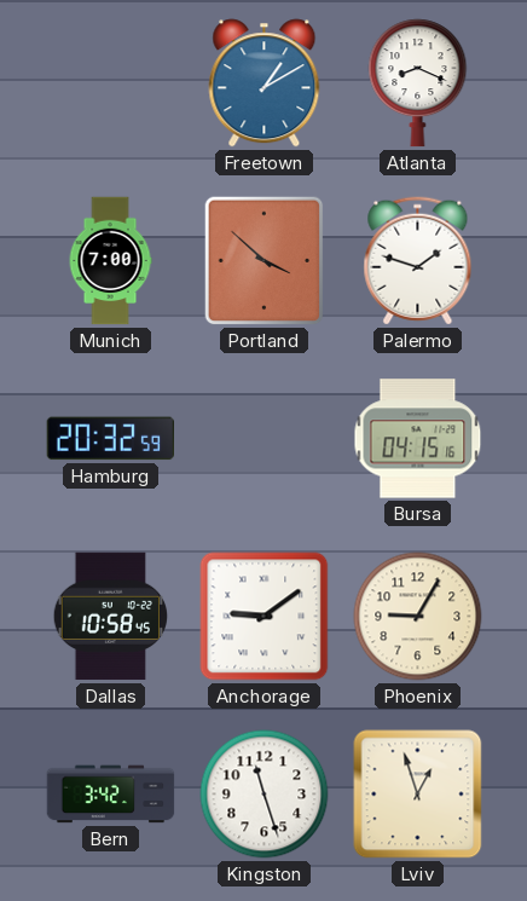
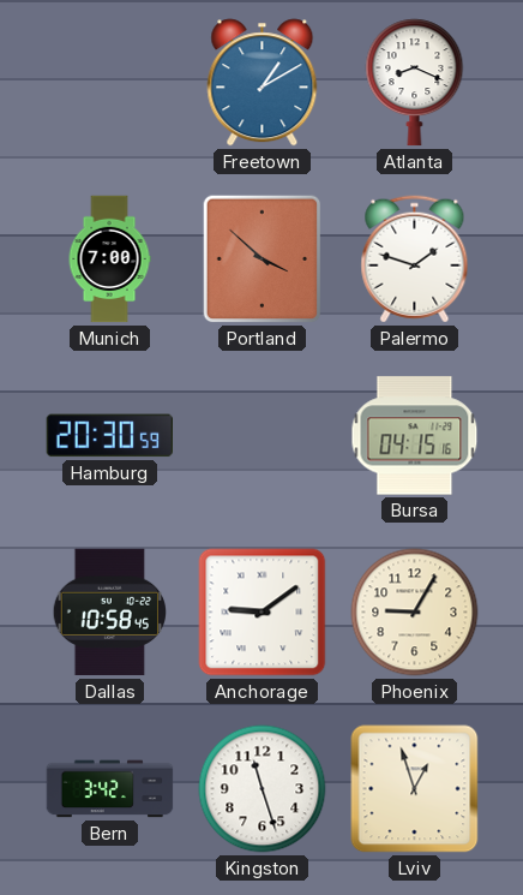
Hamburg: 20:32 -> 20:30 (109, 436)
